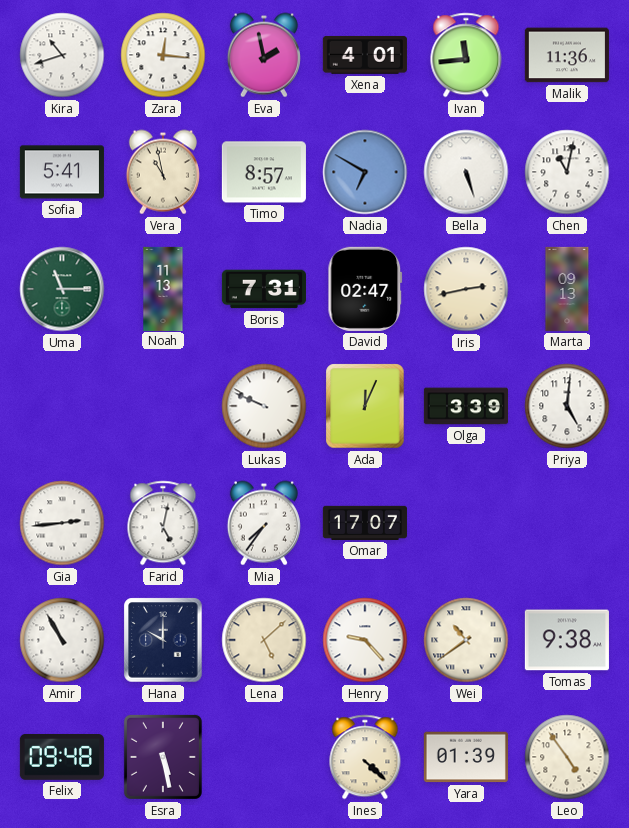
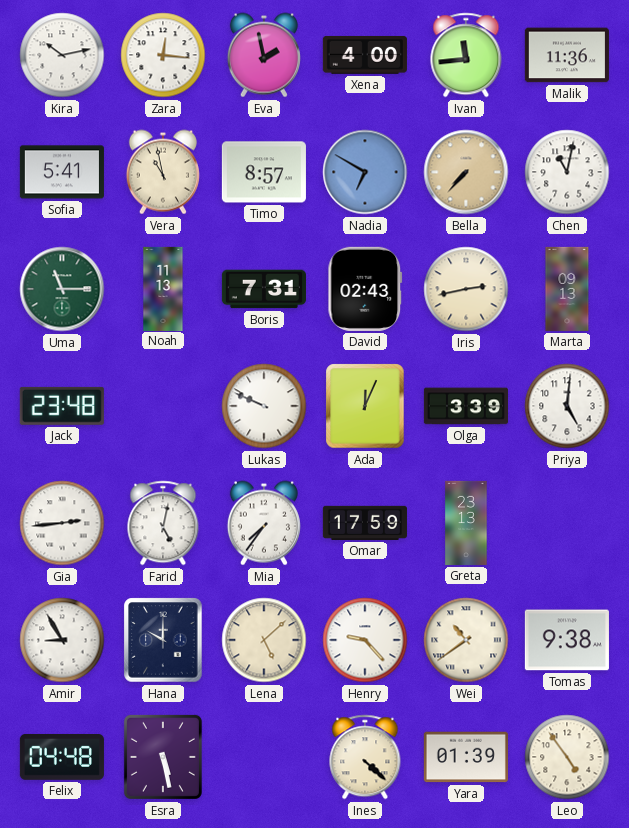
Kira: 10:42 -> 10:13 (62, 55)
Xena: 4:01 -> 4:00 (365, 55)
Bella: 5:27 -> 7:37 (466, 172)
Bella dial: white -> champagne (466, 172)
David: 02:47 -> 02:43 (365, 289)
Jack: none -> 23:48 (62, 406)
Omar: 17:07 -> 17:59 (365, 523)
Greta: none -> 23:13 (466, 523)
Amir: 10:55 -> 8:55 (62, 640)
Felix: 09:48 -> 04:48 (62, 757)
